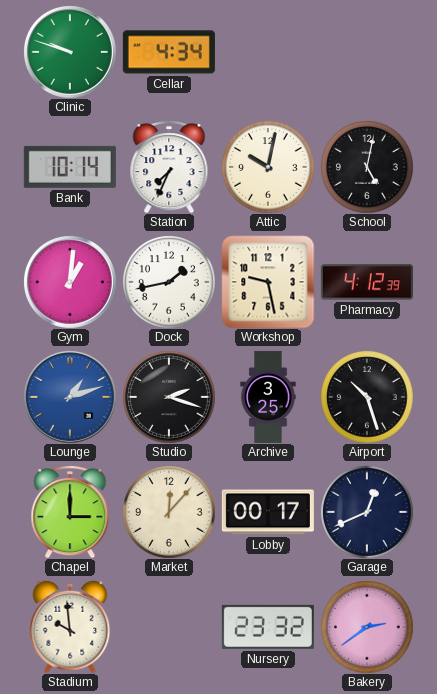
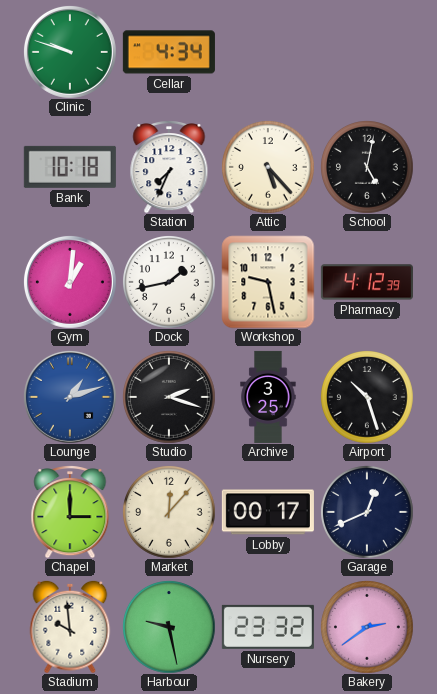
Bank: 10:14 -> 10:18 (70, 167)
Attic: 10:02 -> 5:23 (268, 167)
Harbour: none -> 9:28 (169, 627)
